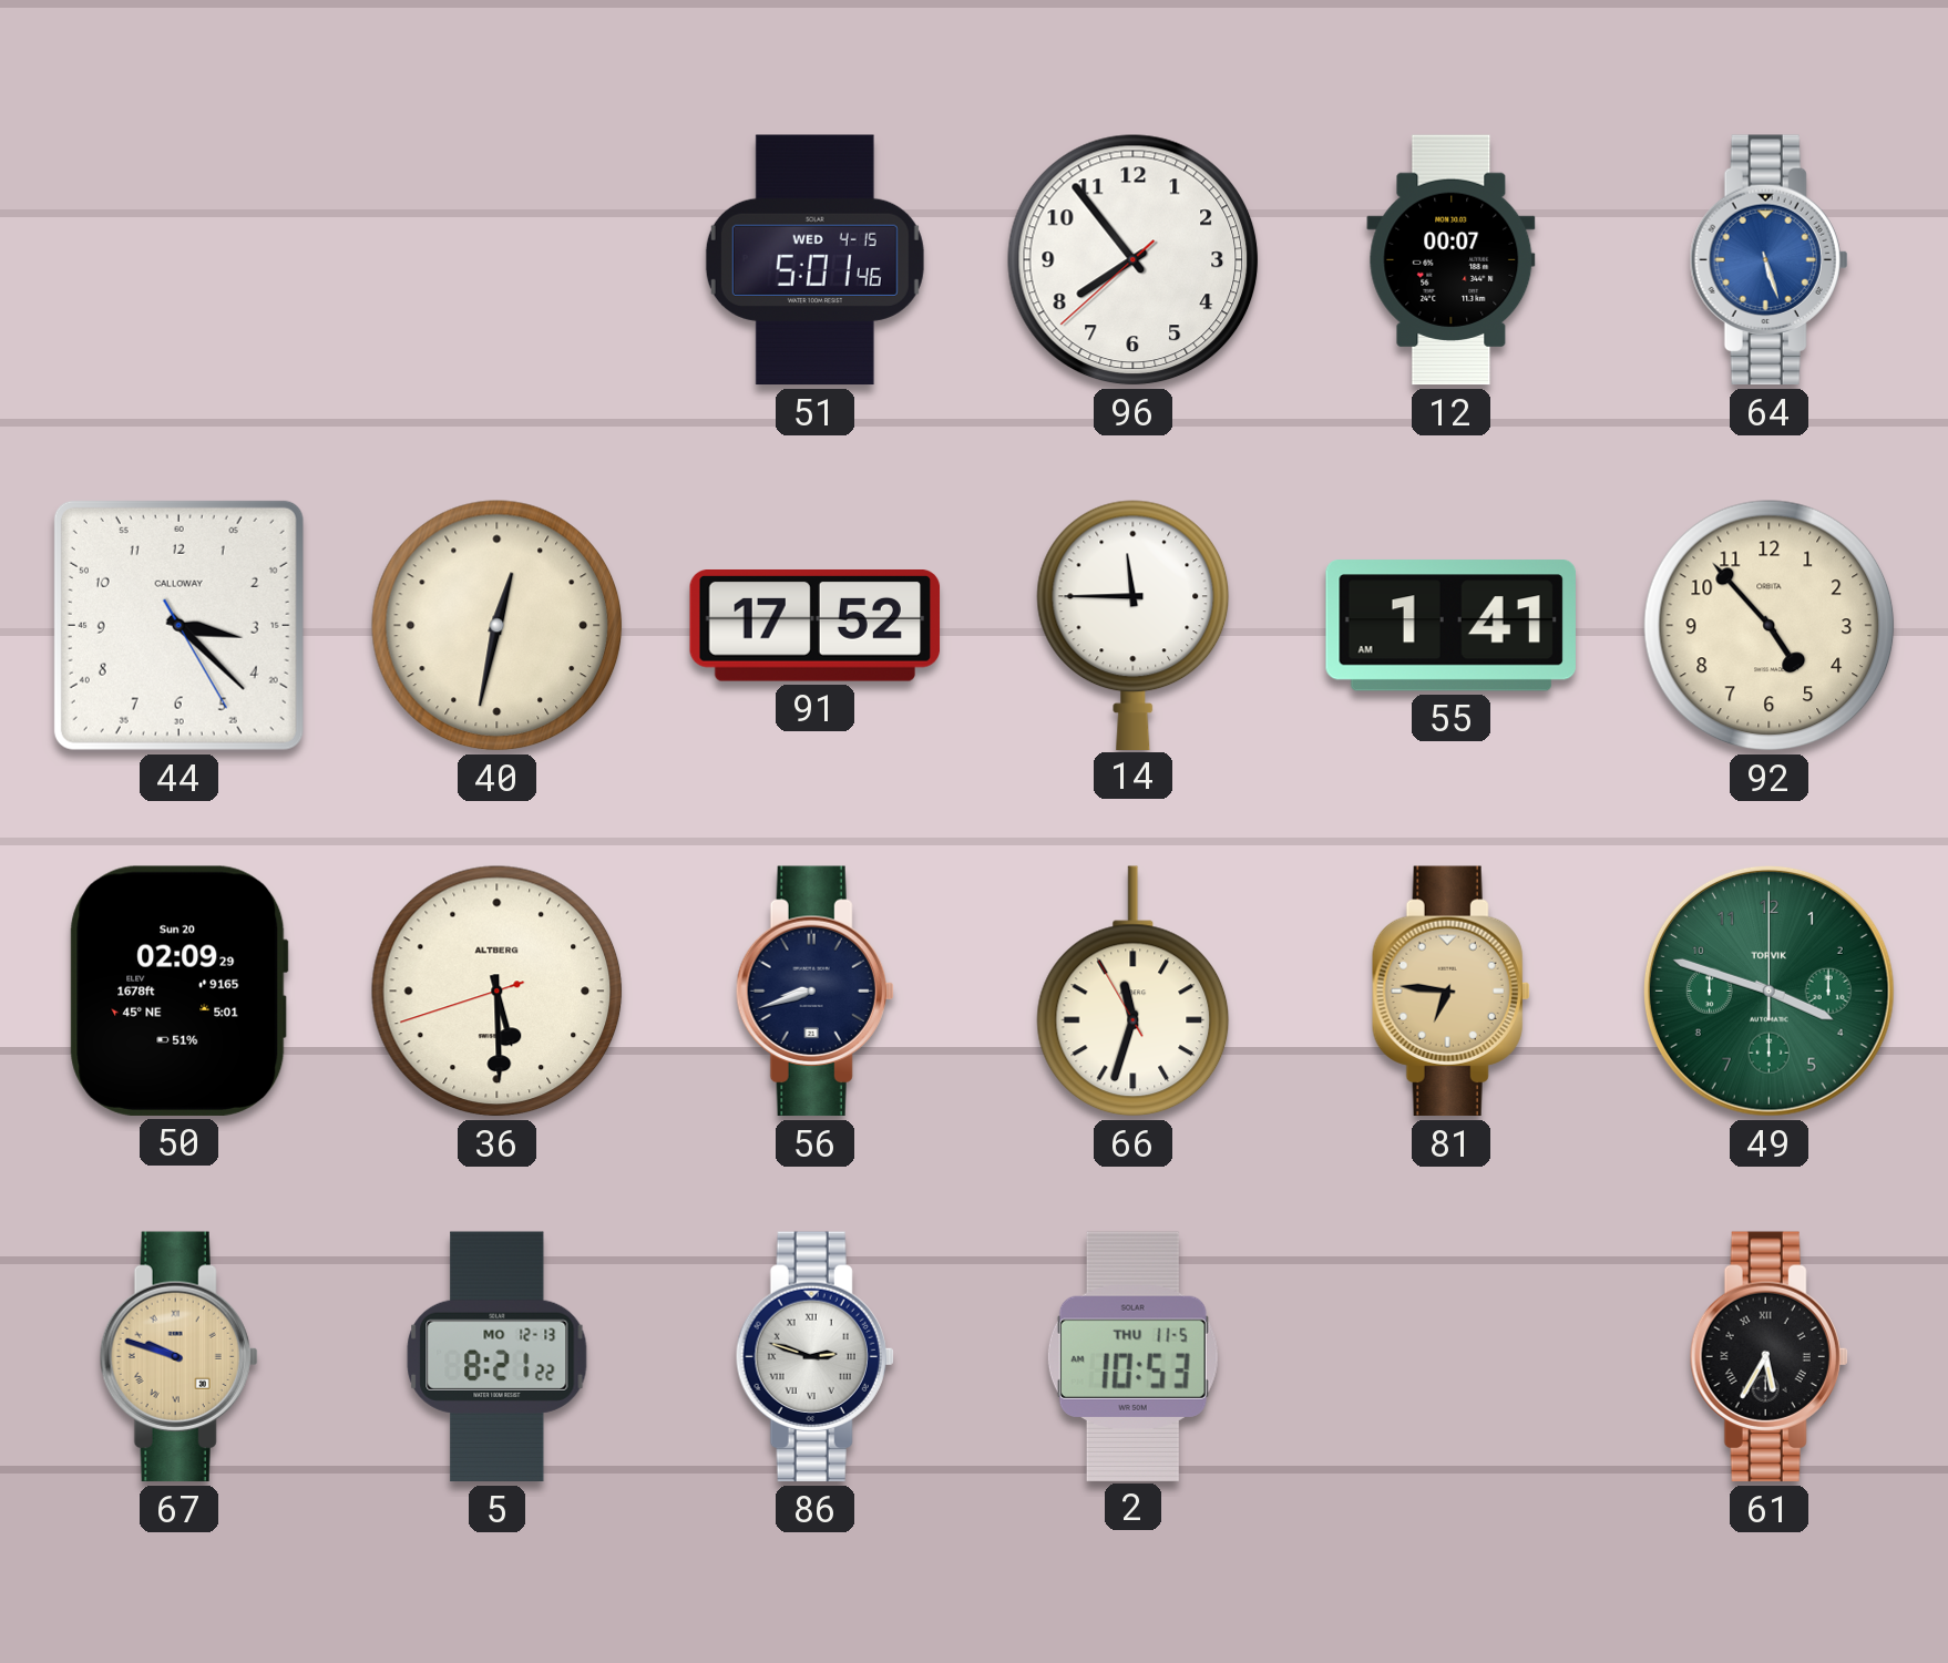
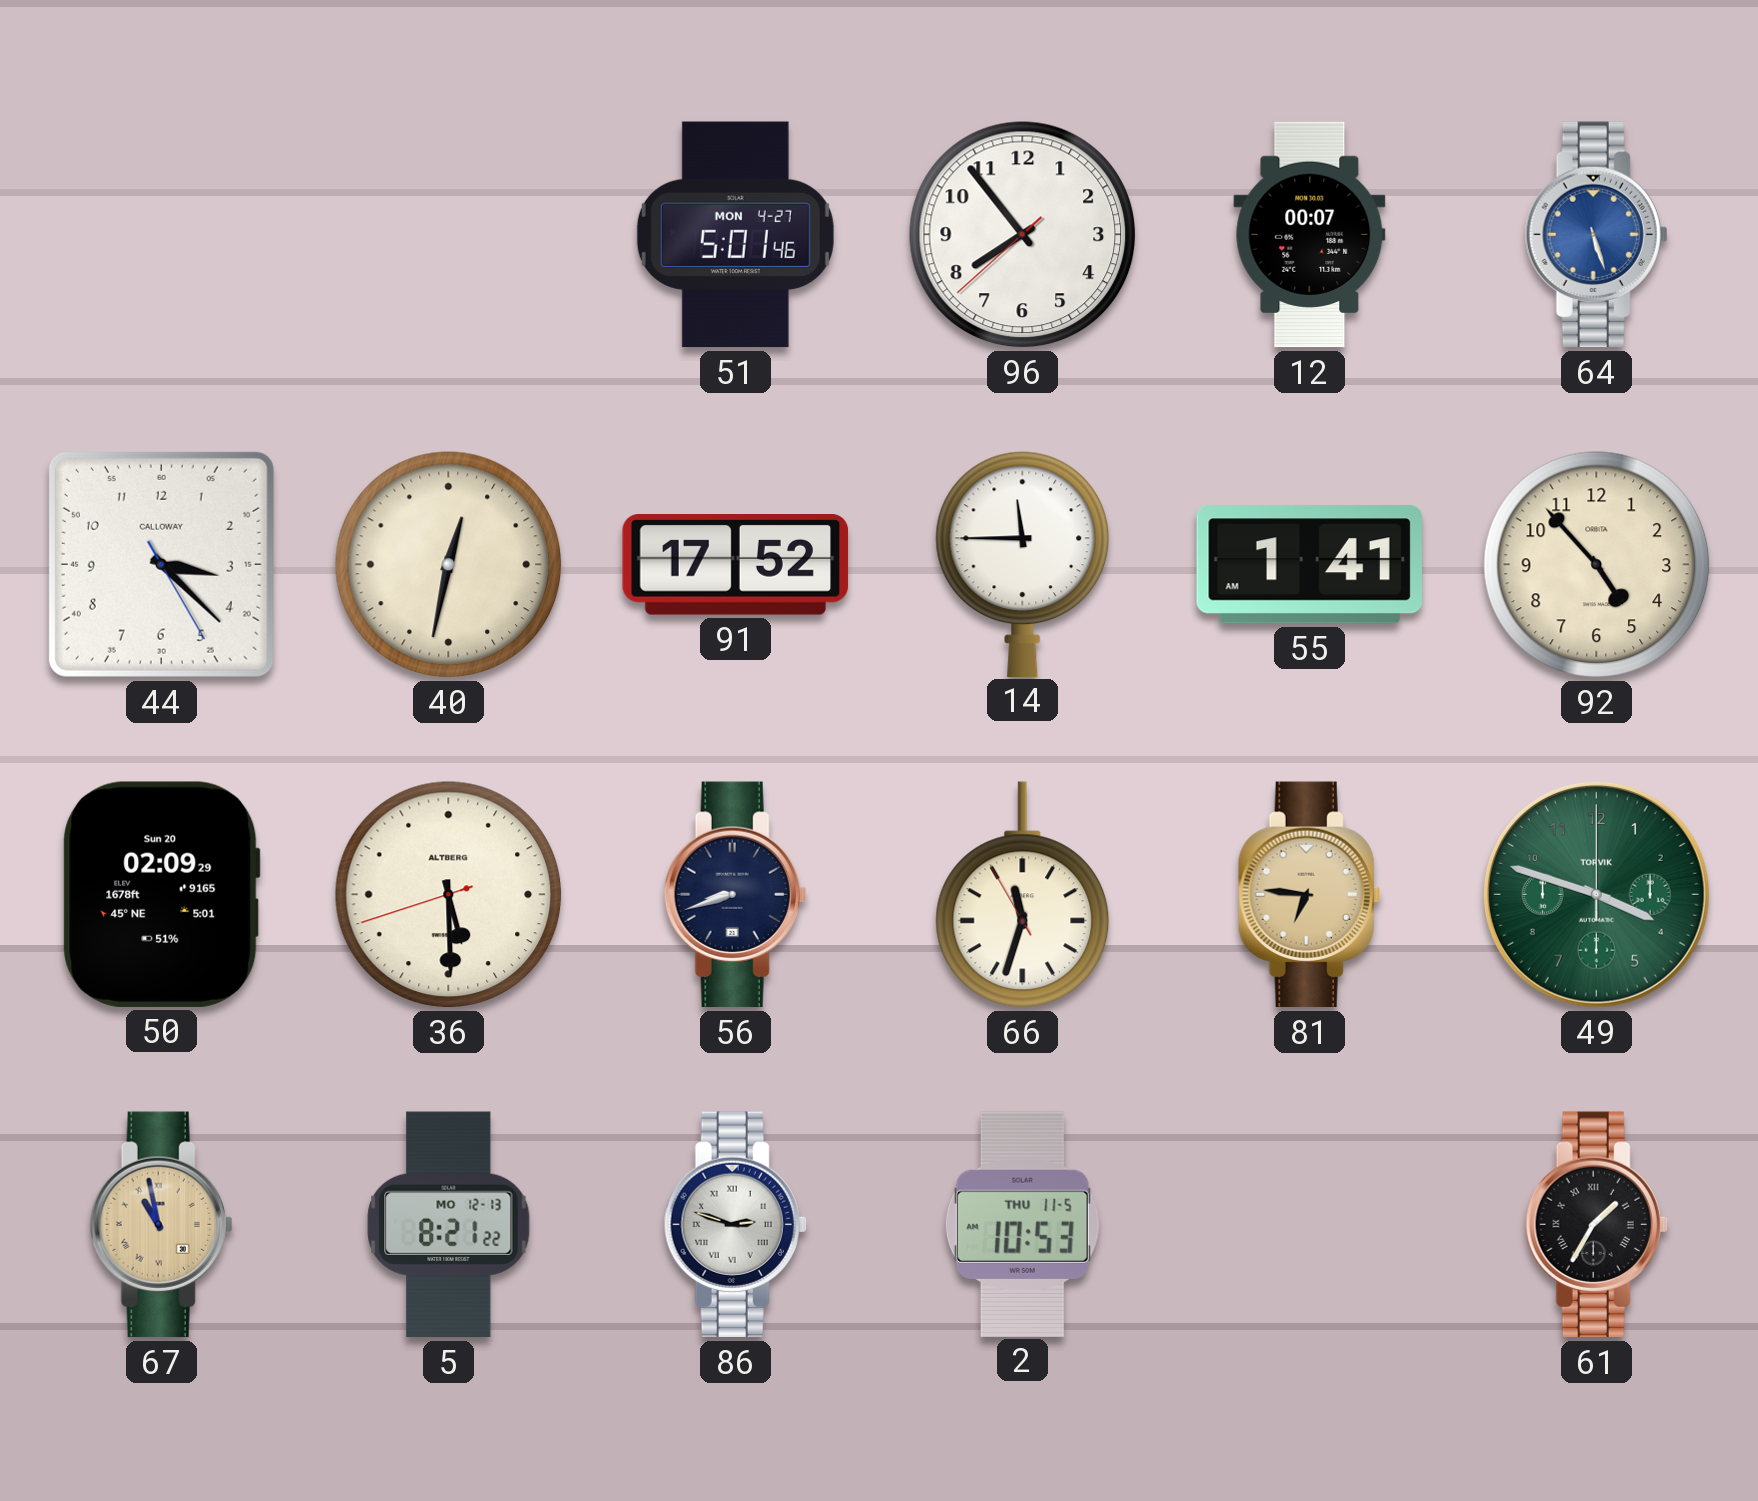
51 date: WED 4-15 -> MON 4-27 (735, 235)
67: 9:48 -> 10:58 (161, 1225)
61: 5:35 -> 1:35 (1596, 1225)
